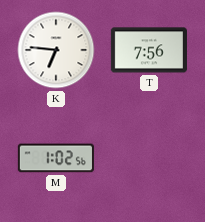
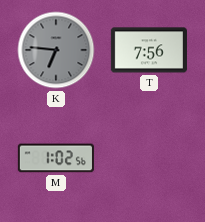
K dial: white -> grey (56, 50)
